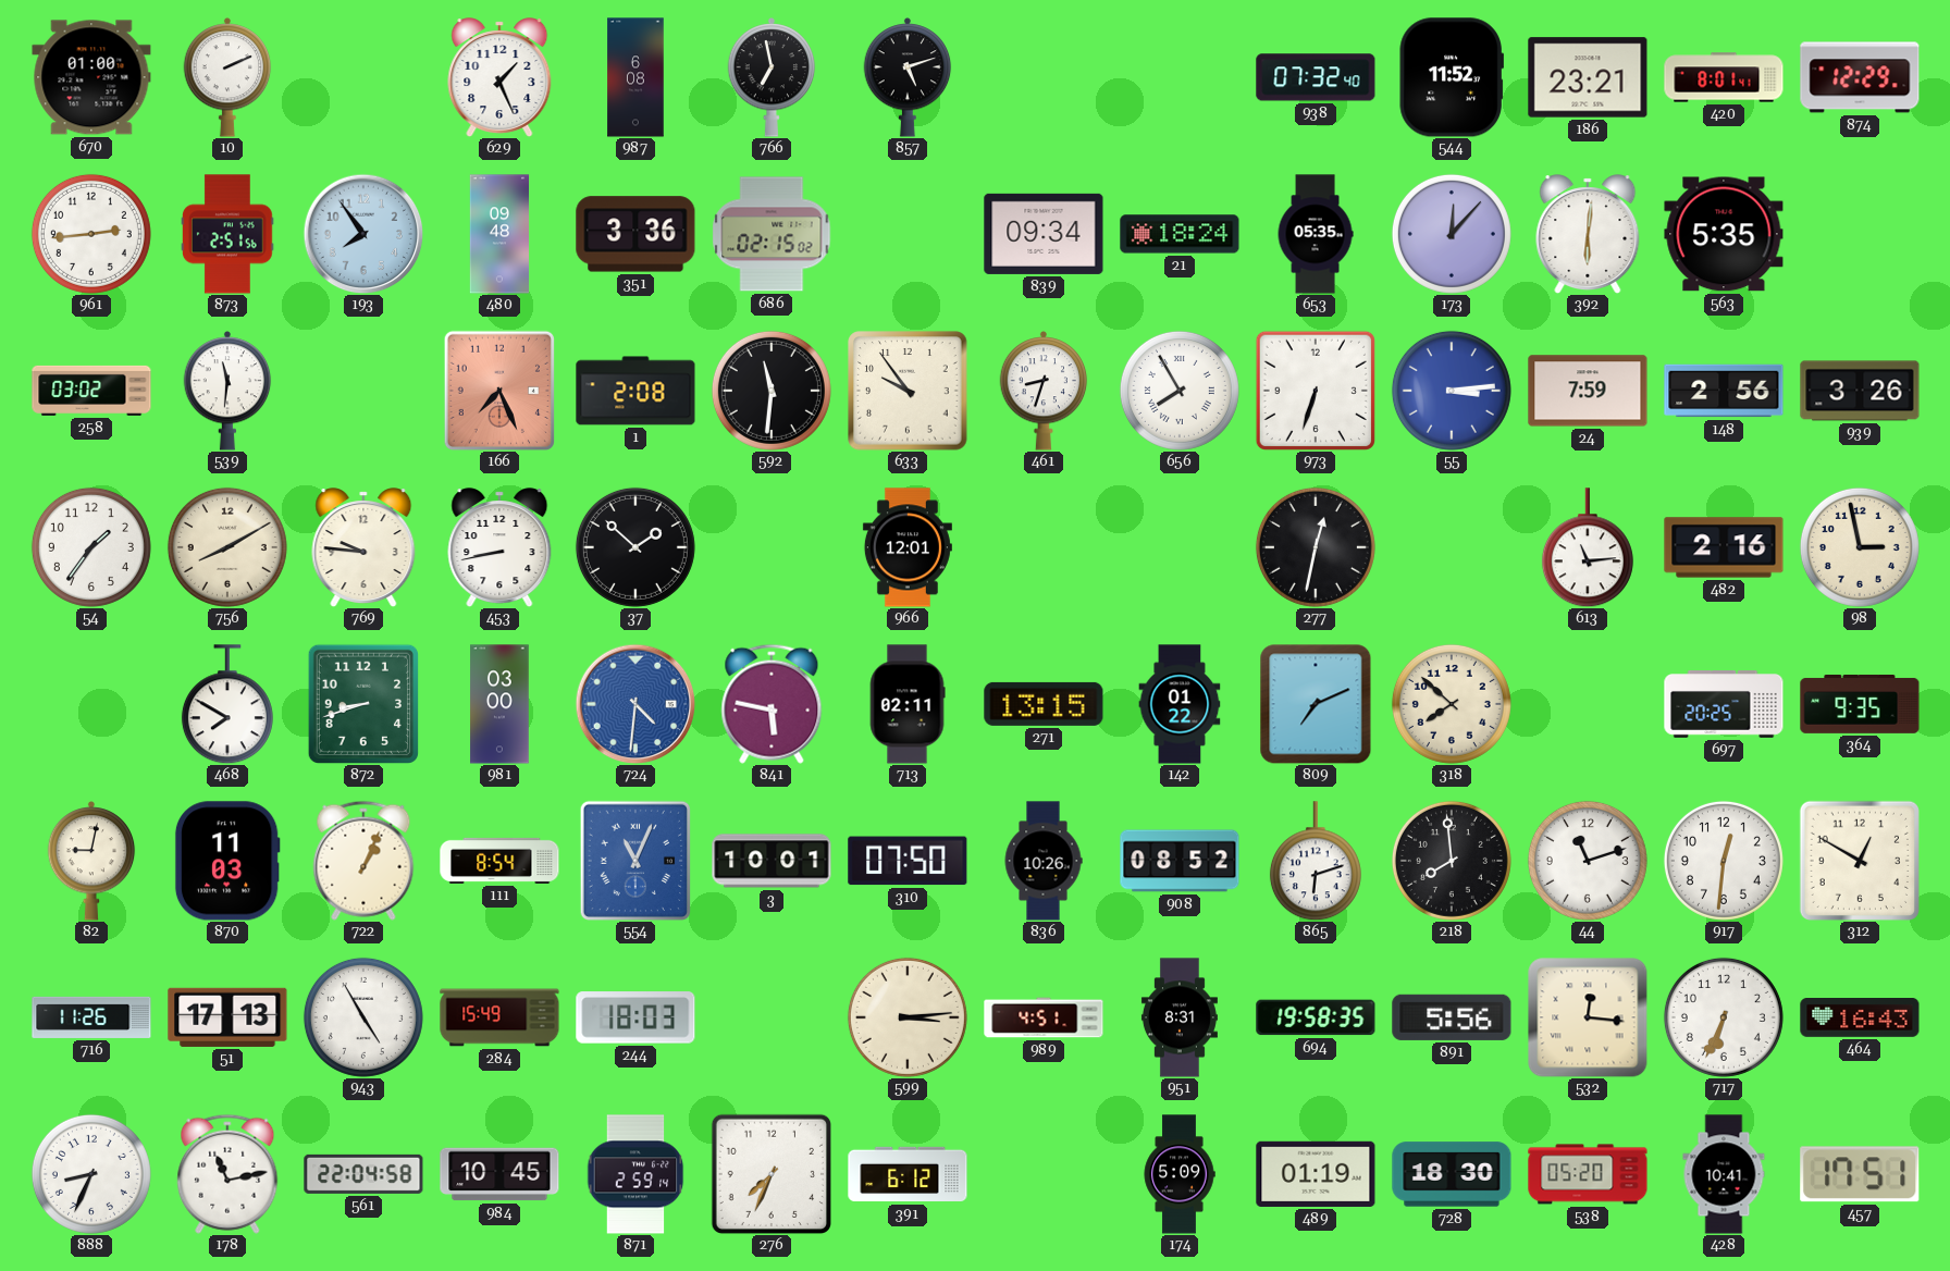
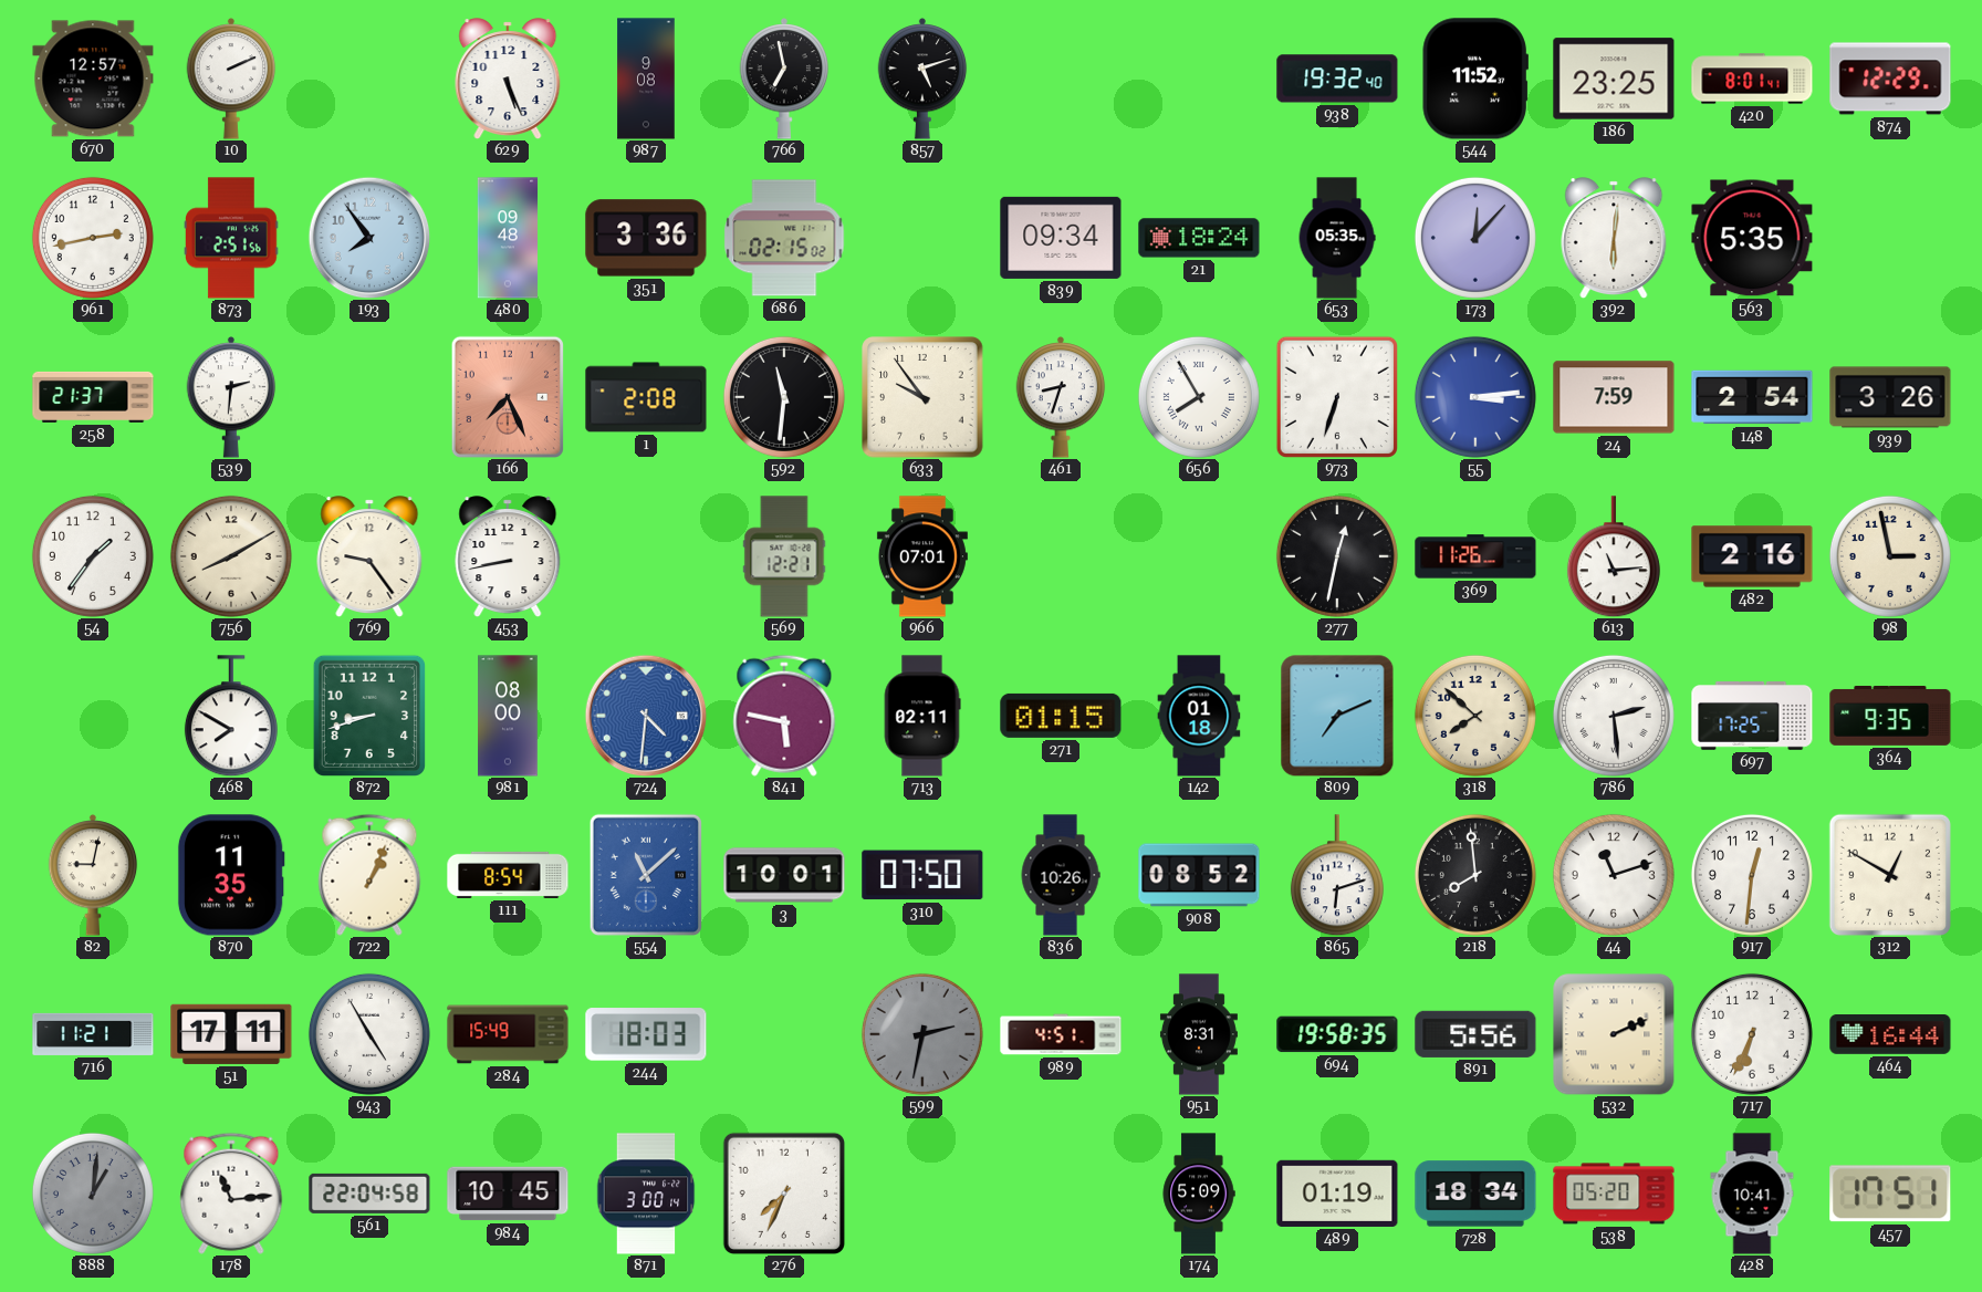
670: 01:00 -> 12:57 (93, 79)
629: 1:26 -> 5:26 (508, 79)
987: 6:08 -> 9:08 (646, 79)
938: 07:32 -> 19:32 (1337, 79)
186: 23:21 -> 23:25 (1614, 79)
961: 2:44 -> 2:43 (93, 238)
258: 03:02 -> 21:37 (93, 397)
539: 11:31 -> 2:31 (231, 397)
148: 2:56 -> 2:54 (1752, 397)
769: 9:46 -> 9:24 (369, 556)
37: 1:52 -> none (635, 547)
569: none -> 12:21 (784, 556)
966: 12:01 -> 07:01 (922, 556)
369: none -> 11:26 (1475, 556)
981: 03:00 -> 08:00 (508, 716)
271: 13:15 -> 01:15 (1061, 716)
142: 01:22 -> 01:18 (1199, 716)
786: none -> 2:29 (1614, 716)
697: 20:25 -> 17:25 (1752, 717)
870: 11:03 -> 11:35 (231, 875)
554: 11:04 -> 11:08 (646, 874)
716: 11:26 -> 11:21 (93, 1034)
51: 17:13 -> 17:11 (231, 1034)
599: 3:14 -> 2:32 (922, 1034)
599 dial: cream -> grey (922, 1034)
532: 12:16 -> 2:11 (1614, 1034)
464: 16:43 -> 16:44 (1890, 1035)
888: 8:34 -> 1:01 (93, 1194)
888 dial: white -> grey (93, 1194)
178: 11:13 -> 11:14 (231, 1194)
871: 2:59 -> 3:00 (646, 1194)
391: 6:12 -> none (908, 1174)
728: 18:30 -> 18:34 (1475, 1194)
